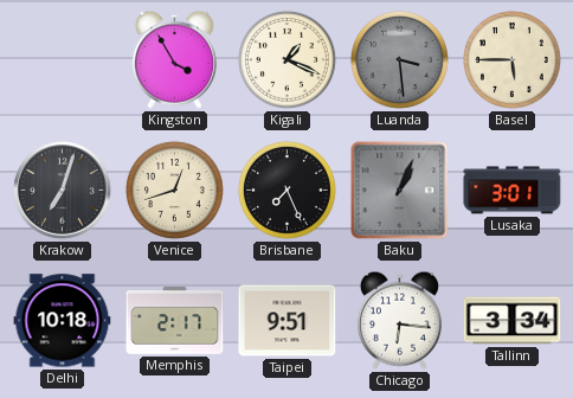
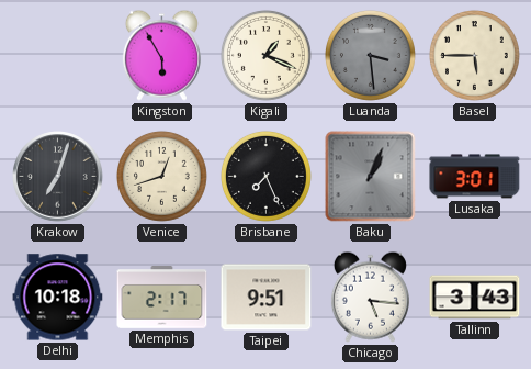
Kingston: 3:55 -> 5:55 (161, 55)
Chicago: 6:16 -> 5:16 (370, 297)
Tallinn: 3:34 -> 3:43 (475, 298)
